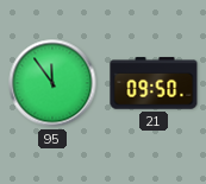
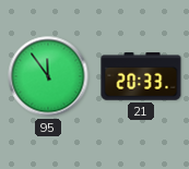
21: 09:50 -> 20:33 (141, 76)
